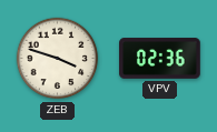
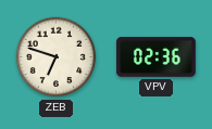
ZEB: 3:48 -> 6:48 (57, 57)
